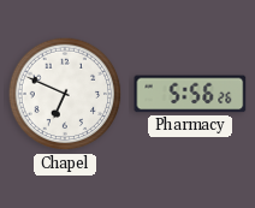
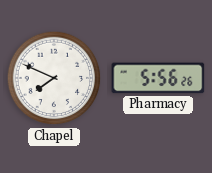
Chapel: 6:49 -> 7:49 (54, 78)
